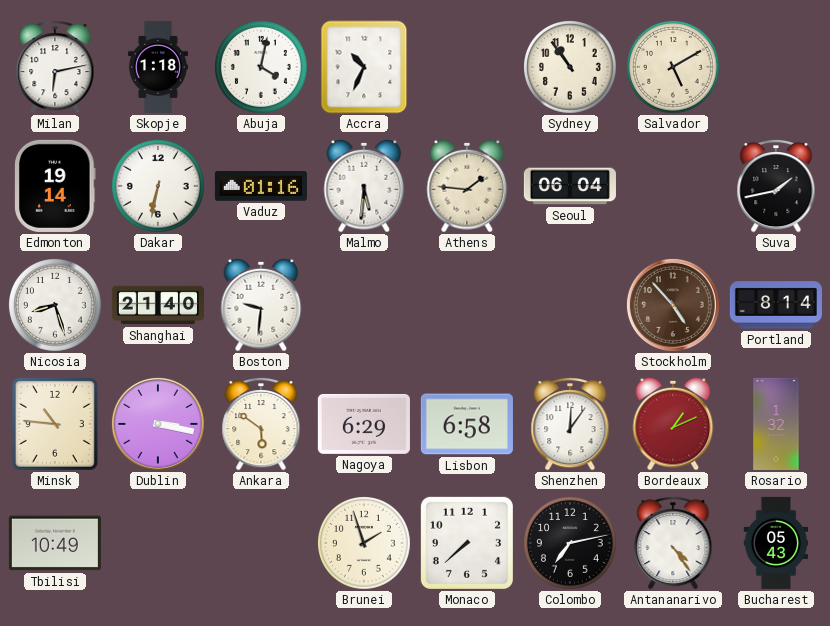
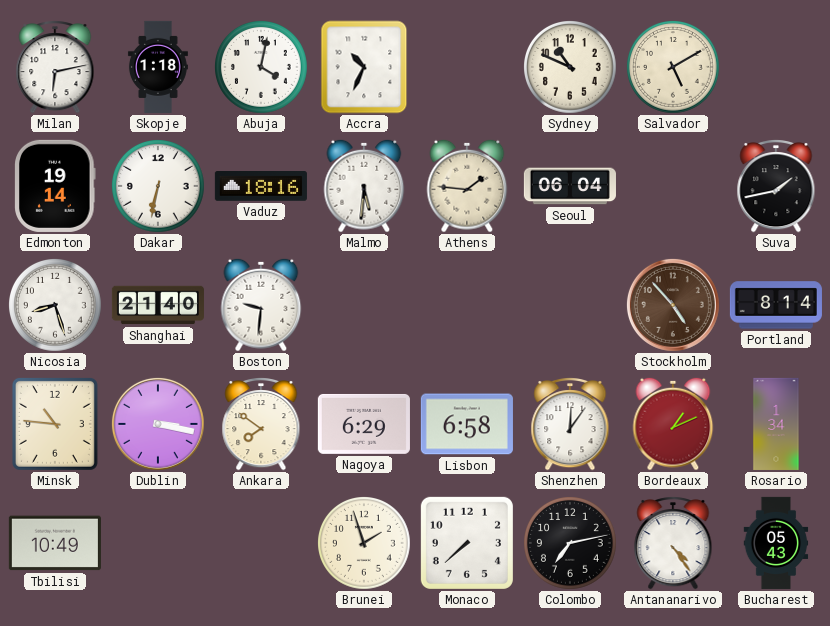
Sydney: 10:54 -> 10:49 (571, 68)
Vaduz: 01:16 -> 18:16 (261, 187)
Ankara: 5:51 -> 7:51 (261, 424)
Rosario: 1:32 -> 1:34 (776, 424)
